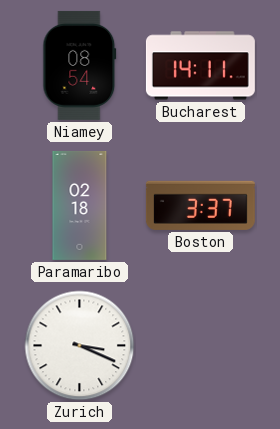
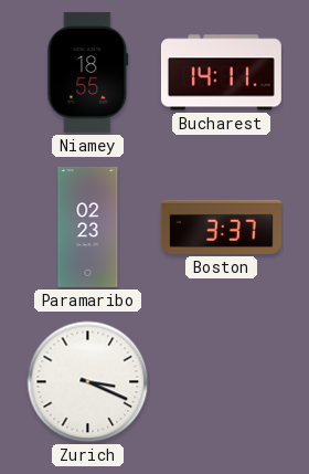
Niamey: 08:54 -> 18:55 (88, 72)
Paramaribo: 02:18 -> 02:23 (88, 227)
